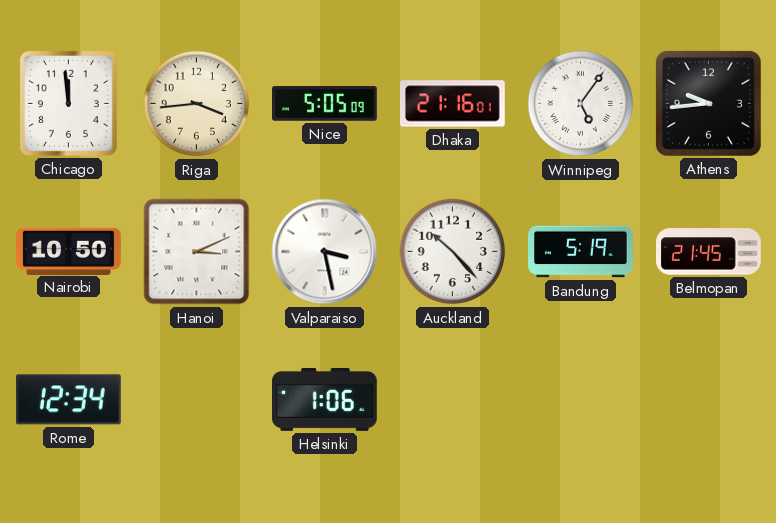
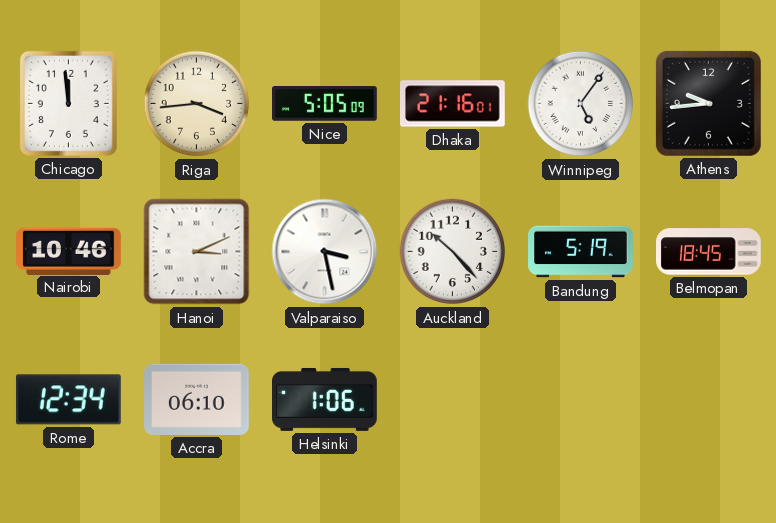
Nairobi: 10:50 -> 10:46 (69, 251)
Belmopan: 21:45 -> 18:45 (709, 252)
Accra: none -> 06:10 (197, 399)
